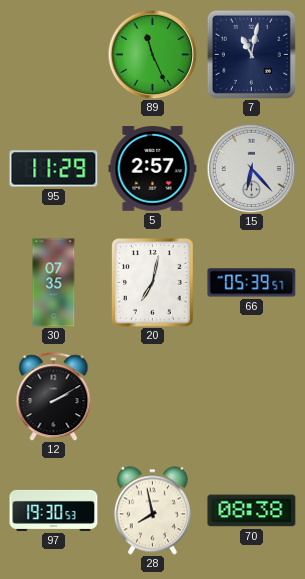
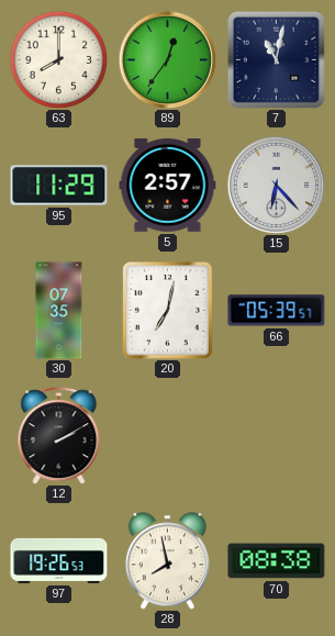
63: none -> 8:00 (58, 59)
89: 11:26 -> 12:36 (167, 59)
97: 19:30 -> 19:26 (59, 560)
